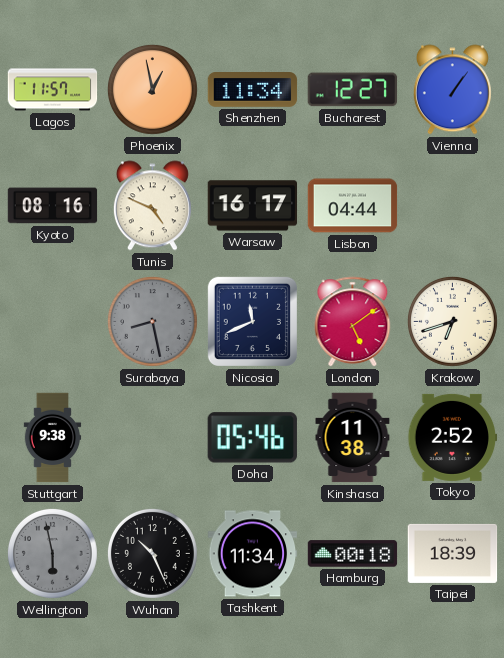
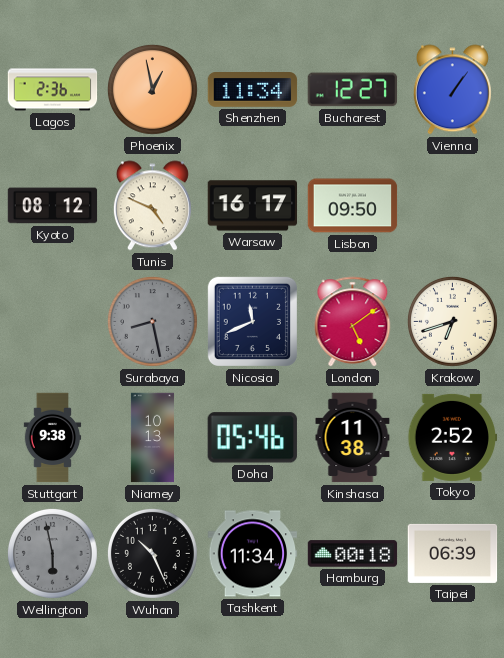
Lagos: 11:57 -> 2:36 (53, 90)
Kyoto: 08:16 -> 08:12 (53, 206)
Lisbon: 04:44 -> 09:50 (353, 206)
Niamey: none -> 10:13 (152, 438)
Taipei: 18:39 -> 06:39 (453, 553)
